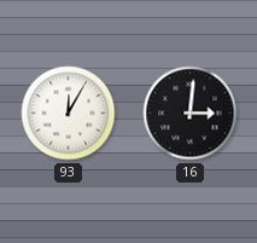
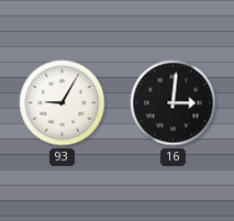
93: 12:05 -> 9:05 (63, 103)
